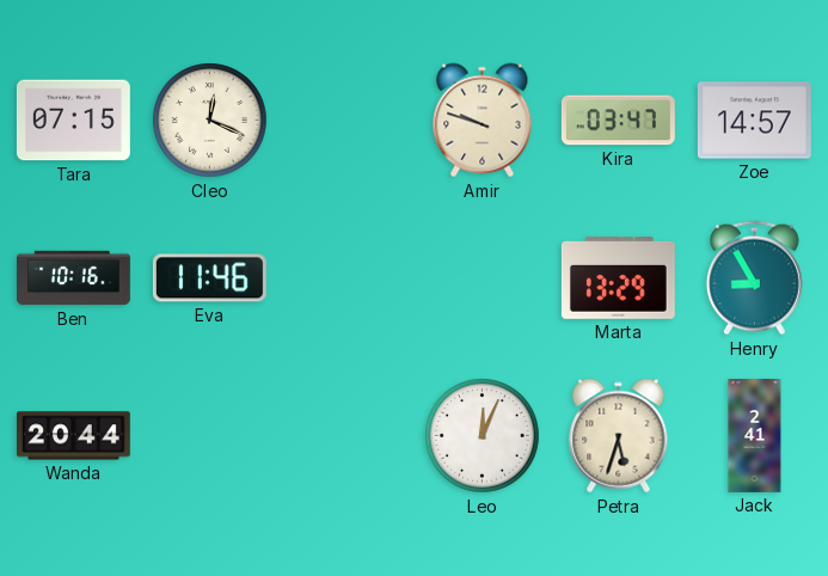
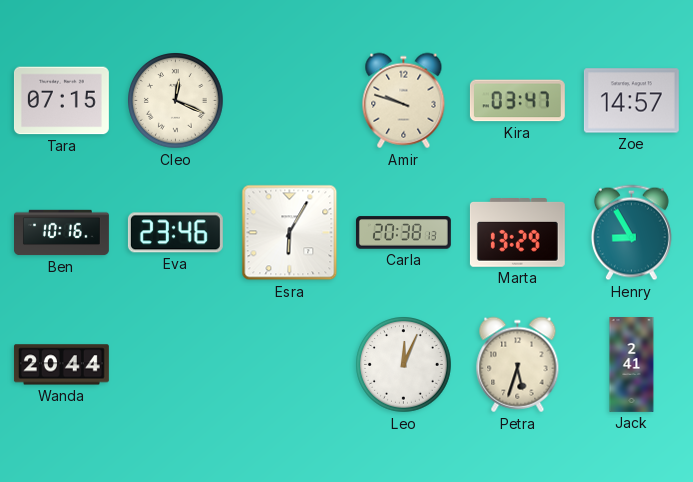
Eva: 11:46 -> 23:46 (175, 233)
Esra: none -> 6:05 (290, 233)
Carla: none -> 20:38 (403, 233)
